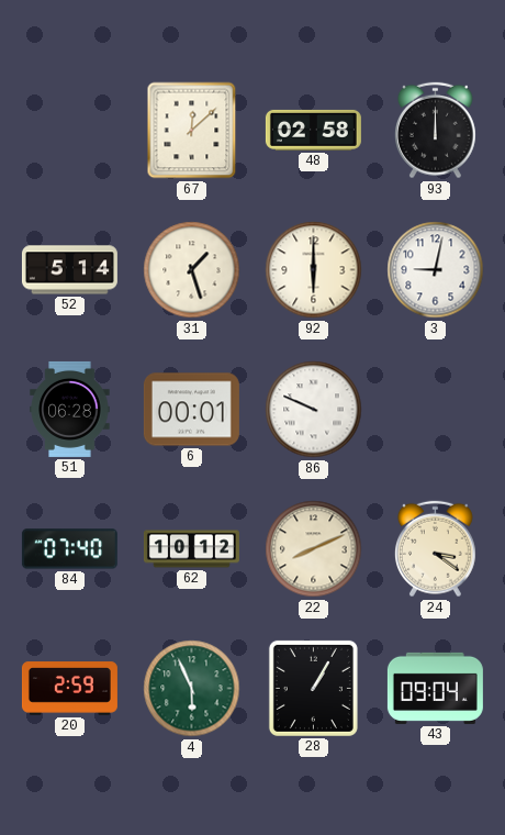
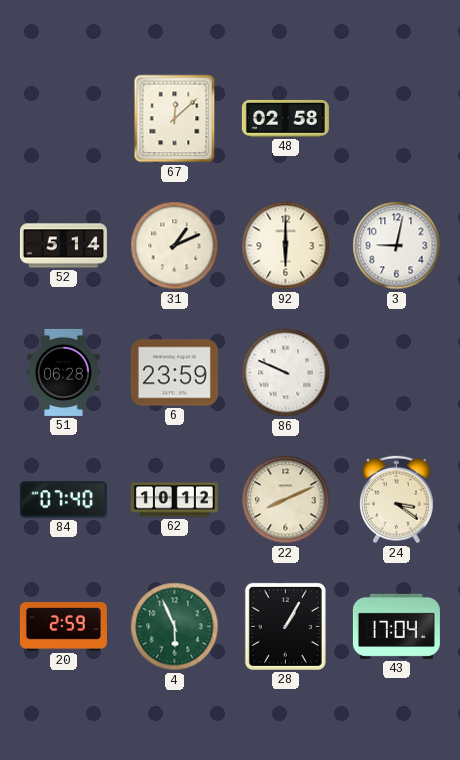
93: 12:00 -> none (435, 131)
31: 1:27 -> 1:11 (175, 246)
6: 00:01 -> 23:59 (174, 373)
43: 09:04 -> 17:04 (396, 626)
